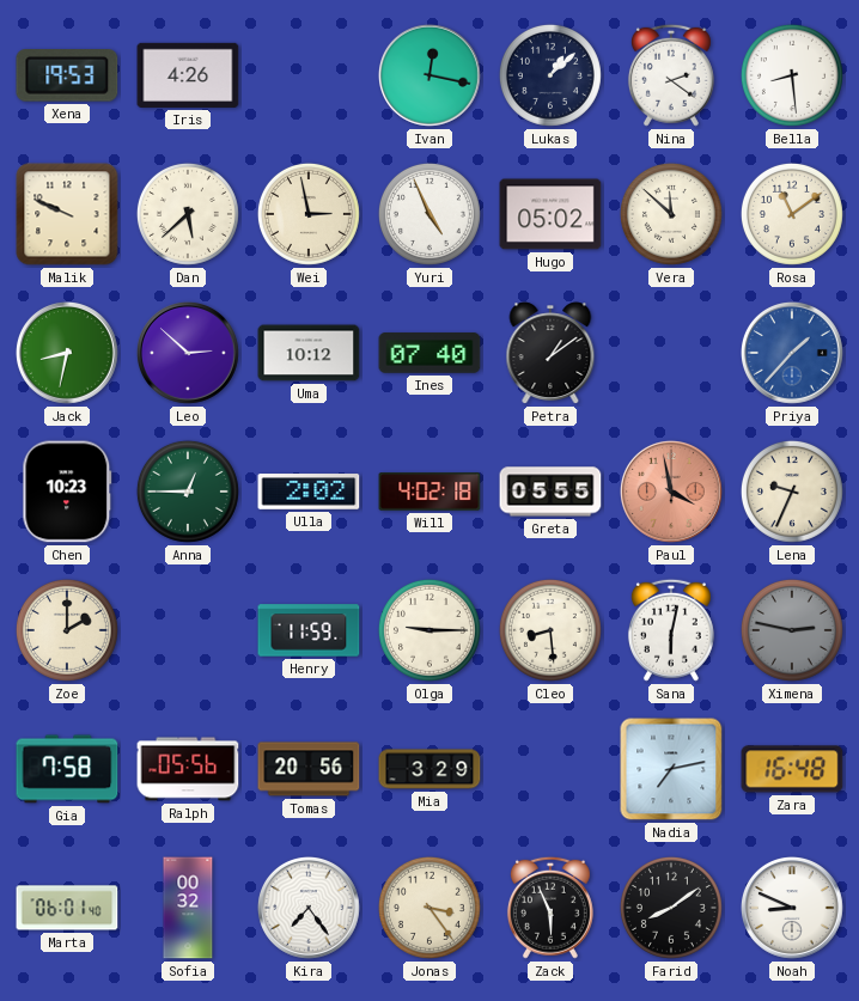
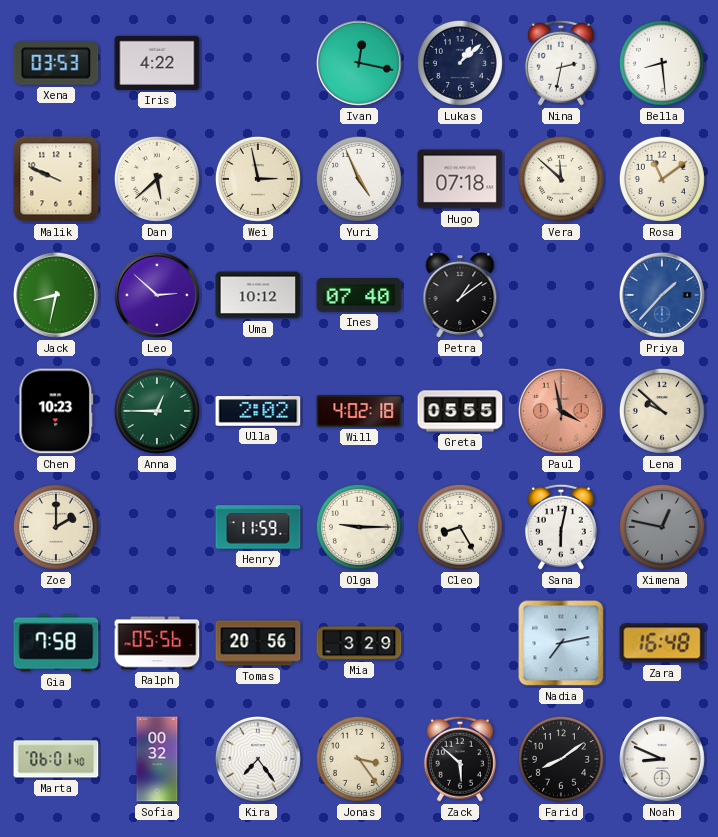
Xena: 19:53 -> 03:53 (56, 63)
Iris: 4:26 -> 4:22 (157, 63)
Nina: 2:21 -> 2:32 (561, 63)
Hugo: 05:02 -> 07:18 (460, 179)
Lena: 9:34 -> 9:52 (662, 411)
Cleo: 8:29 -> 8:25 (460, 527)
Ximena: 2:47 -> 12:47 (662, 527)
Zack: 5:56 -> 5:52 (460, 759)
